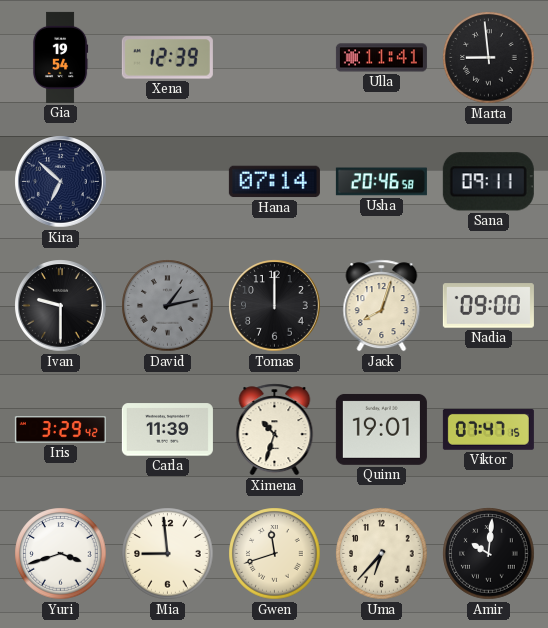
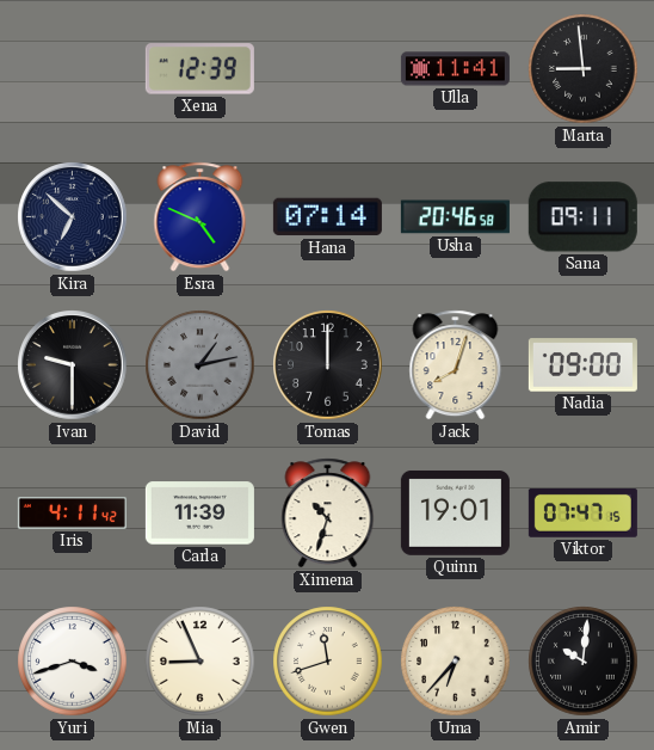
Gia: 19:54 -> none (60, 57)
Esra: none -> 4:49 (200, 217)
Iris: 3:29 -> 4:11 (72, 514)
Mia: 8:59 -> 8:56 (200, 662)
